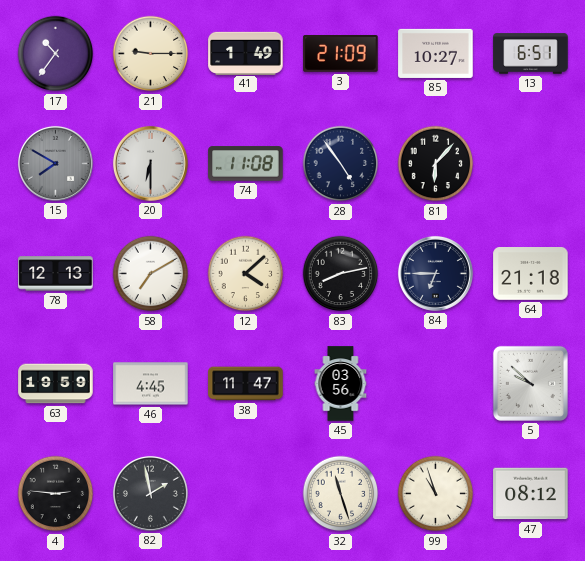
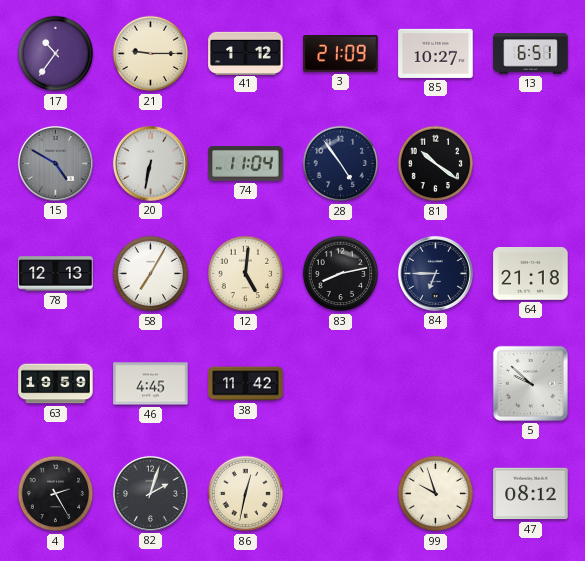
41: 1:49 -> 1:12 (246, 53)
15: 7:50 -> 4:50 (55, 163)
20: 6:30 -> 6:32 (150, 163)
74: 11:08 -> 11:04 (246, 164)
81: 6:07 -> 10:21 (436, 164)
58: 7:10 -> 7:05 (151, 274)
12: 4:08 -> 5:01 (246, 274)
38: 11:47 -> 11:42 (246, 384)
45: 03:56 -> none (341, 384)
4: 2:46 -> 2:25 (56, 494)
82: 1:58 -> 2:03 (150, 493)
86: none -> 12:32 (246, 494)
32: 11:27 -> none (341, 494)
99: 10:57 -> 9:57 (436, 494)
